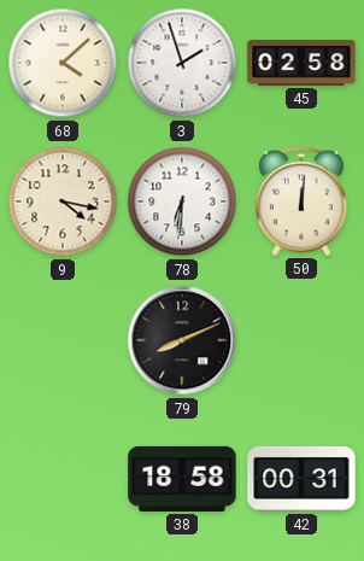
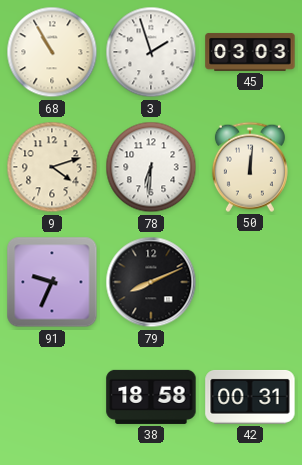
68: 4:08 -> 10:55 (52, 52)
45: 02:58 -> 03:03 (250, 52)
9: 4:17 -> 4:12 (52, 167)
91: none -> 9:34 (52, 282)
